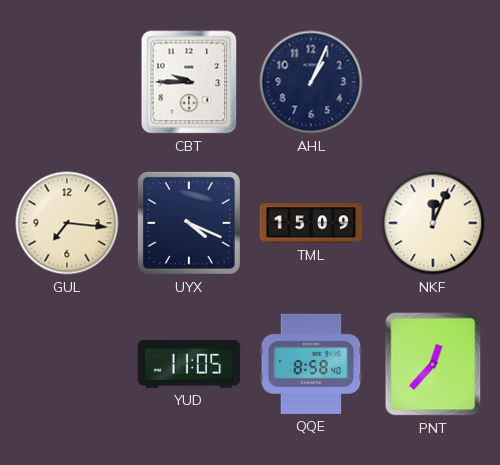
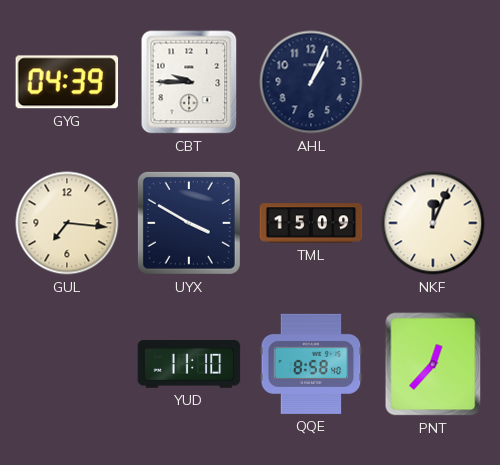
GYG: none -> 04:39 (67, 82)
UYX: 4:19 -> 3:50 (189, 223)
YUD: 11:05 -> 11:10 (189, 364)
